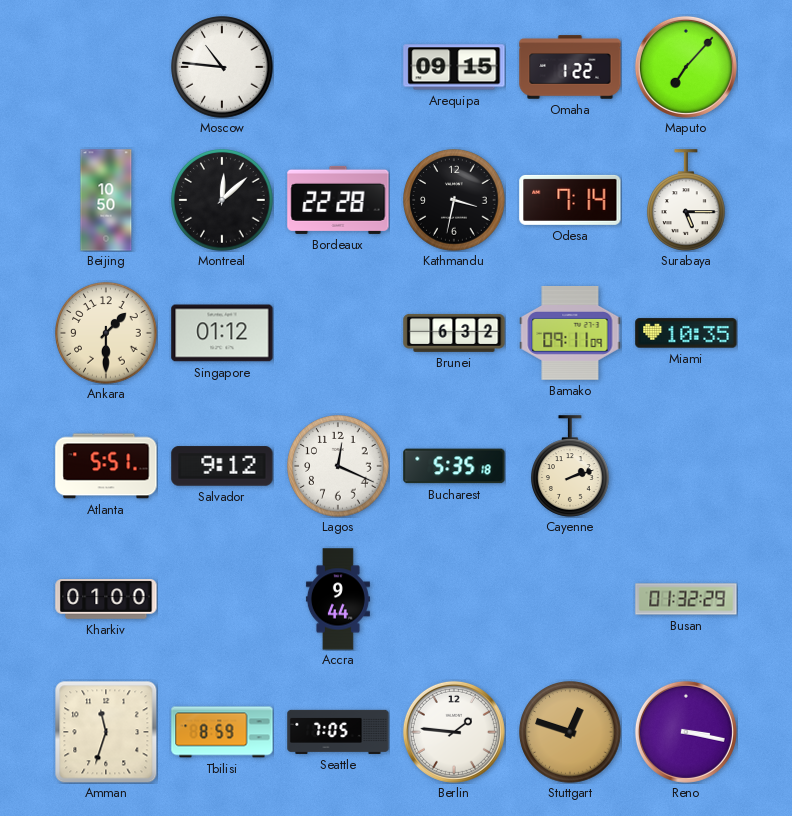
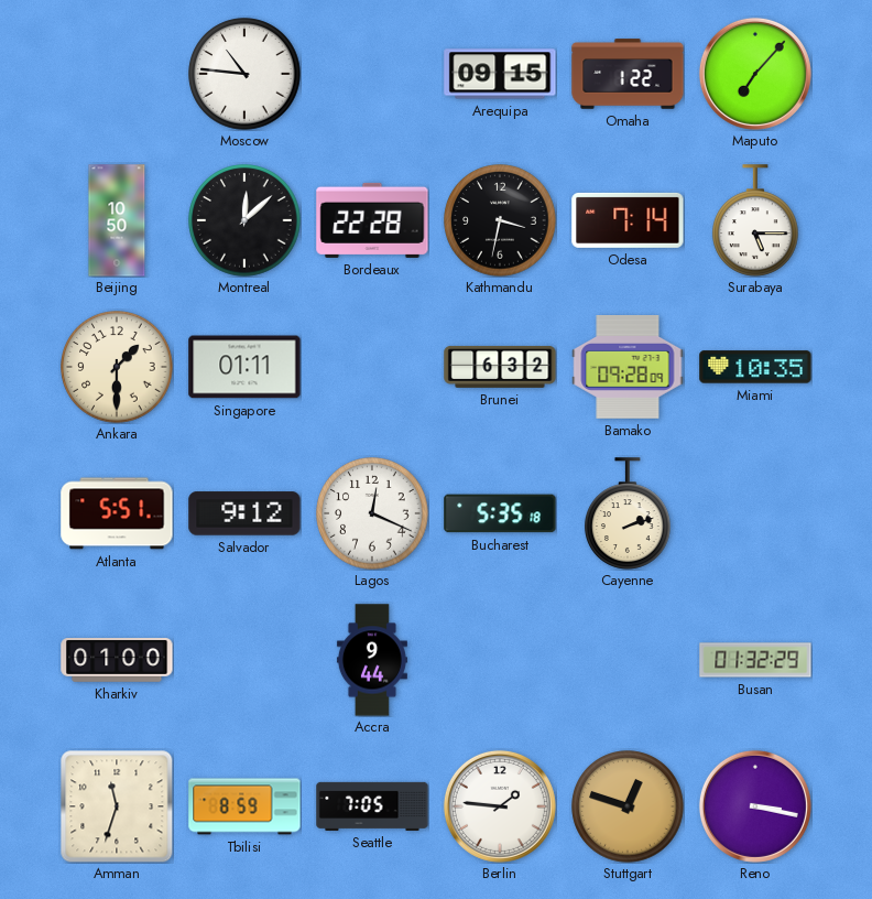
Singapore: 01:12 -> 01:11 (244, 367)
Bamako: 09:11 -> 09:28 (628, 367)
